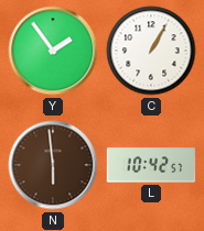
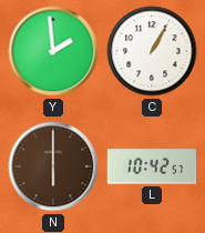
Y: 1:54 -> 1:59 (53, 51)
N: 5:59 -> 6:00 (53, 166)
